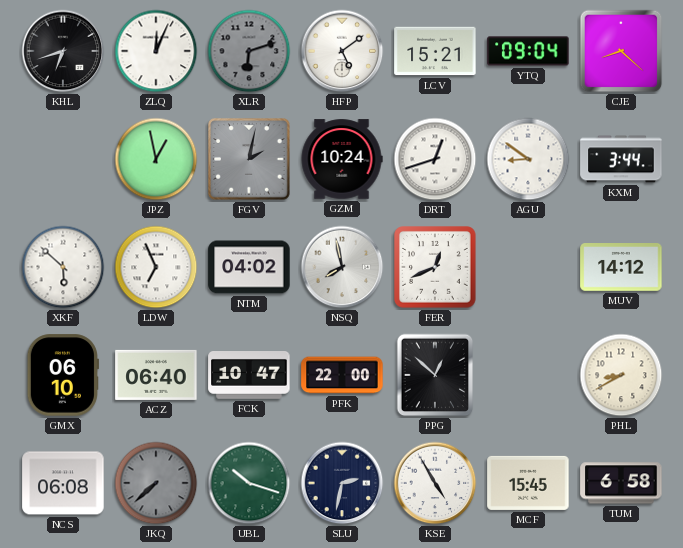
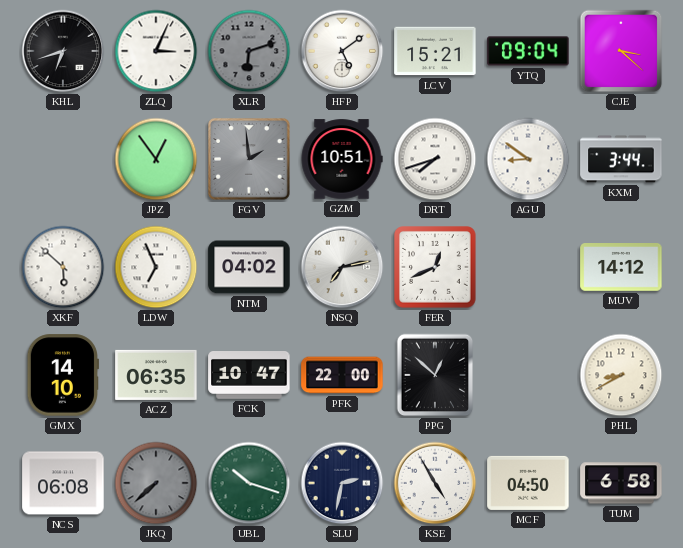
ZLQ: 12:04 -> 3:04 (156, 51)
CJE: 8:22 -> 3:22 (621, 51)
JPZ: 12:58 -> 12:54 (156, 159)
FGV: 2:02 -> 1:59 (250, 160)
GZM: 10:24 -> 10:51 (342, 159)
DRT: 12:42 -> 7:42 (435, 159)
NSQ: 7:58 -> 7:13 (342, 267)
GMX: 06:10 -> 14:10 (63, 375)
ACZ: 06:40 -> 06:35 (156, 375)
MCF: 15:45 -> 04:50 (528, 483)
